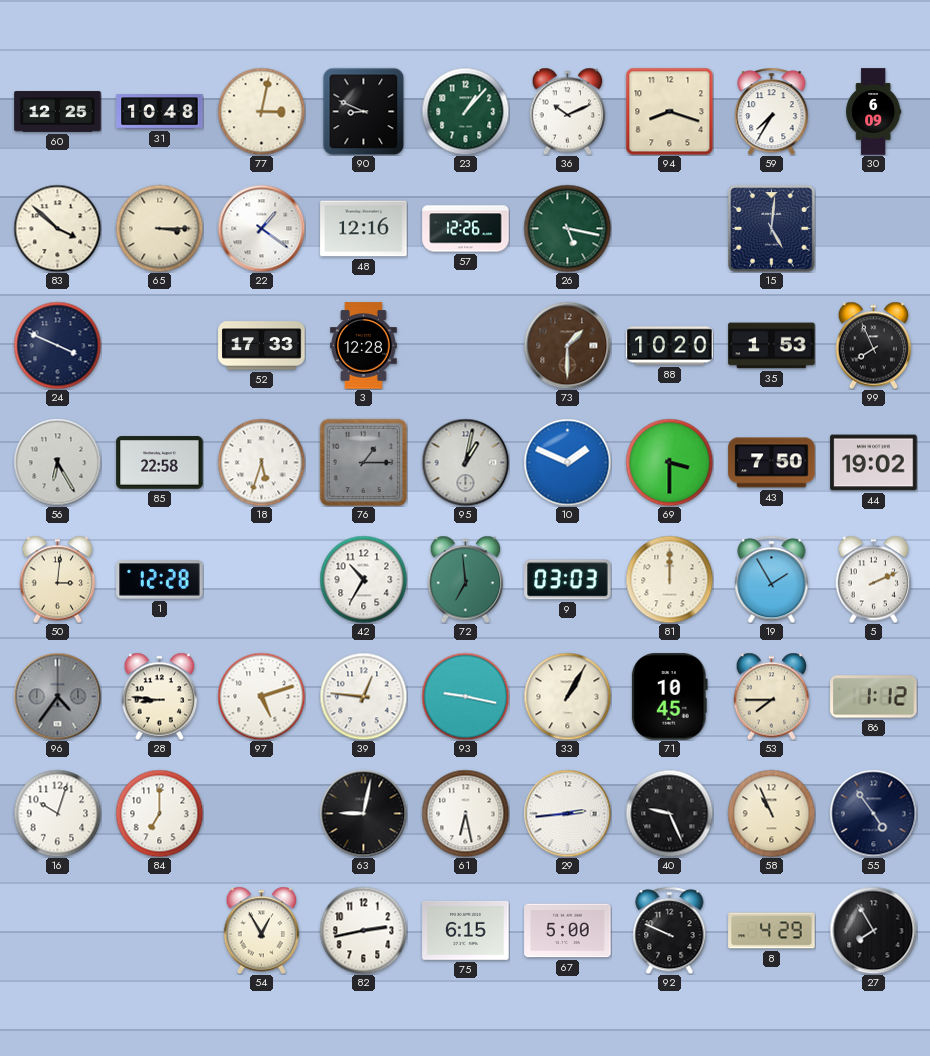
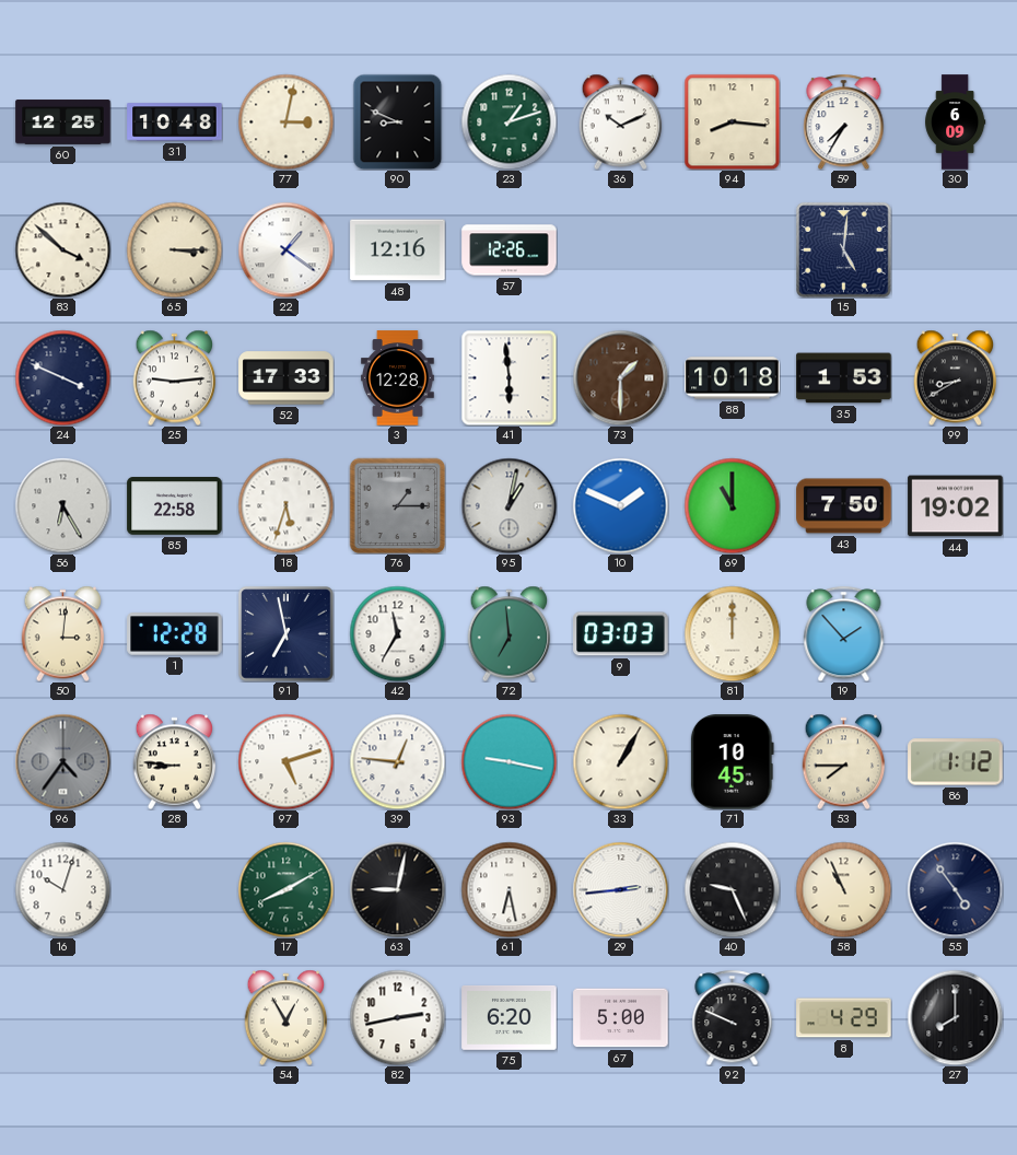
23: 1:07 -> 1:12 (508, 121)
94: 8:18 -> 8:16 (732, 121)
26: 5:17 -> none (567, 228)
25: none -> 9:14 (175, 377)
41: none -> 5:59 (508, 377)
88: 10:20 -> 10:18 (733, 378)
99: 7:56 -> 8:40 (956, 377)
69: 3:30 -> 11:00 (732, 505)
91: none -> 6:58 (287, 634)
42: 10:35 -> 11:35 (397, 633)
19: 1:55 -> 1:53 (844, 633)
5: 2:11 -> none (874, 579)
84: 7:00 -> none (159, 813)
17: none -> 8:10 (285, 889)
75: 6:15 -> 6:20 (510, 1017)
27: 7:55 -> 8:00 (955, 1017)
